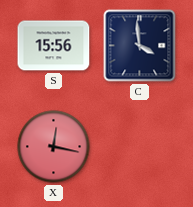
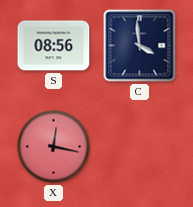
S: 15:56 -> 08:56 (54, 46)
